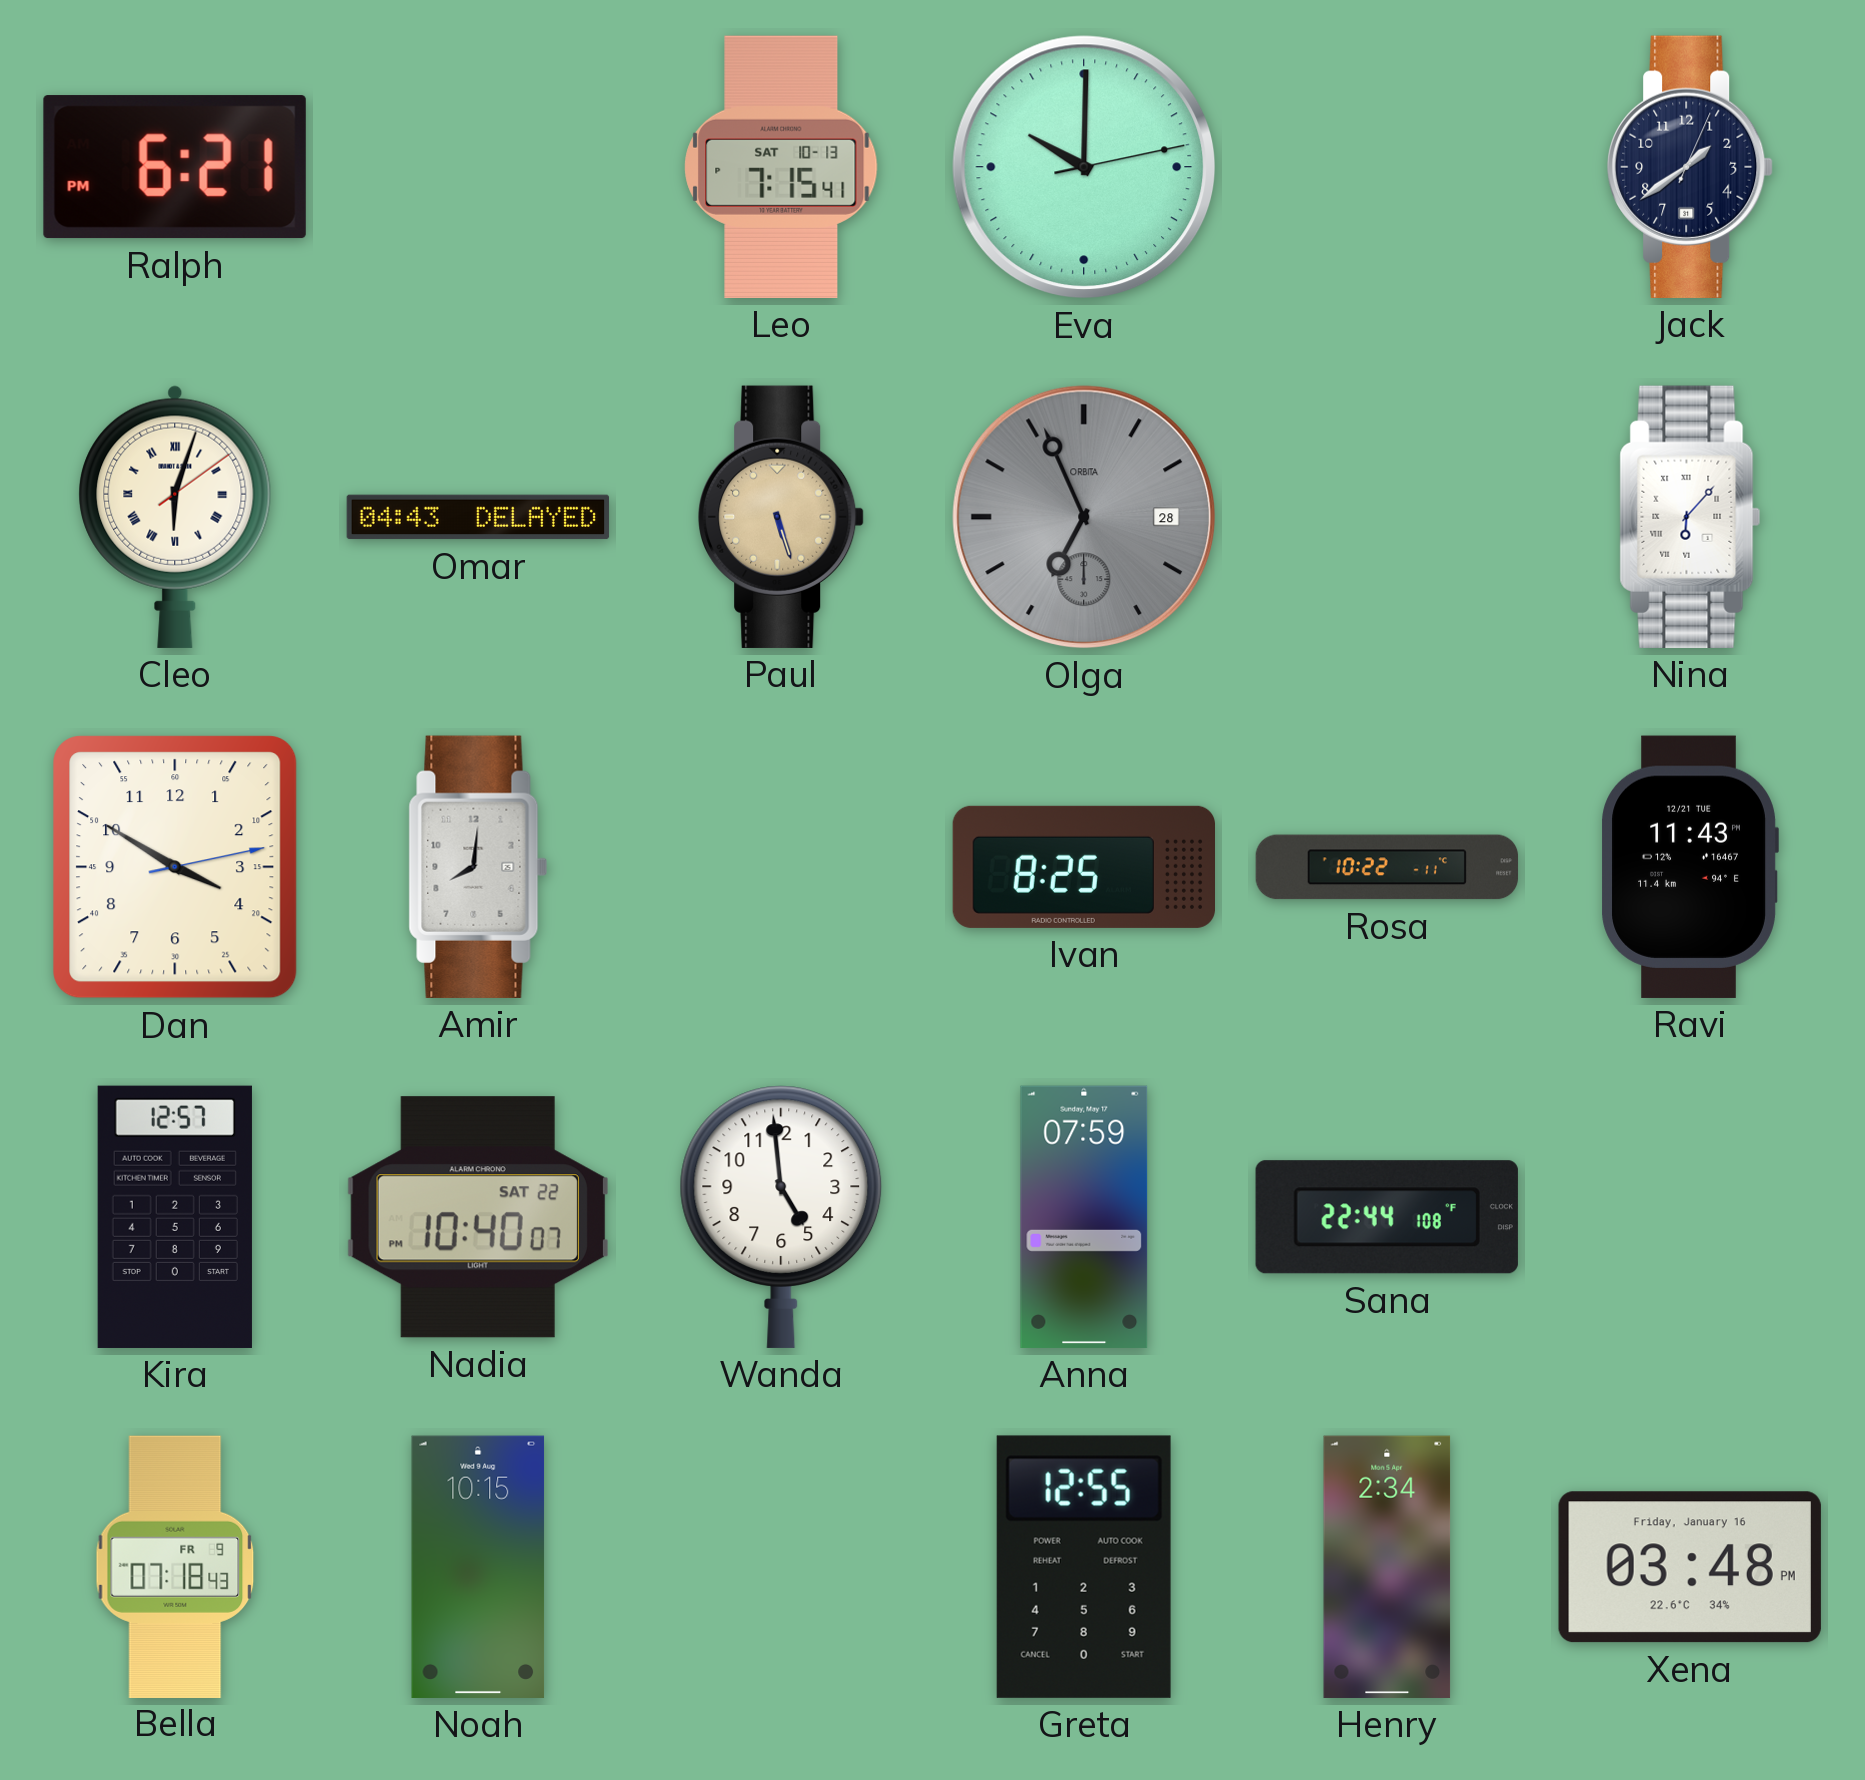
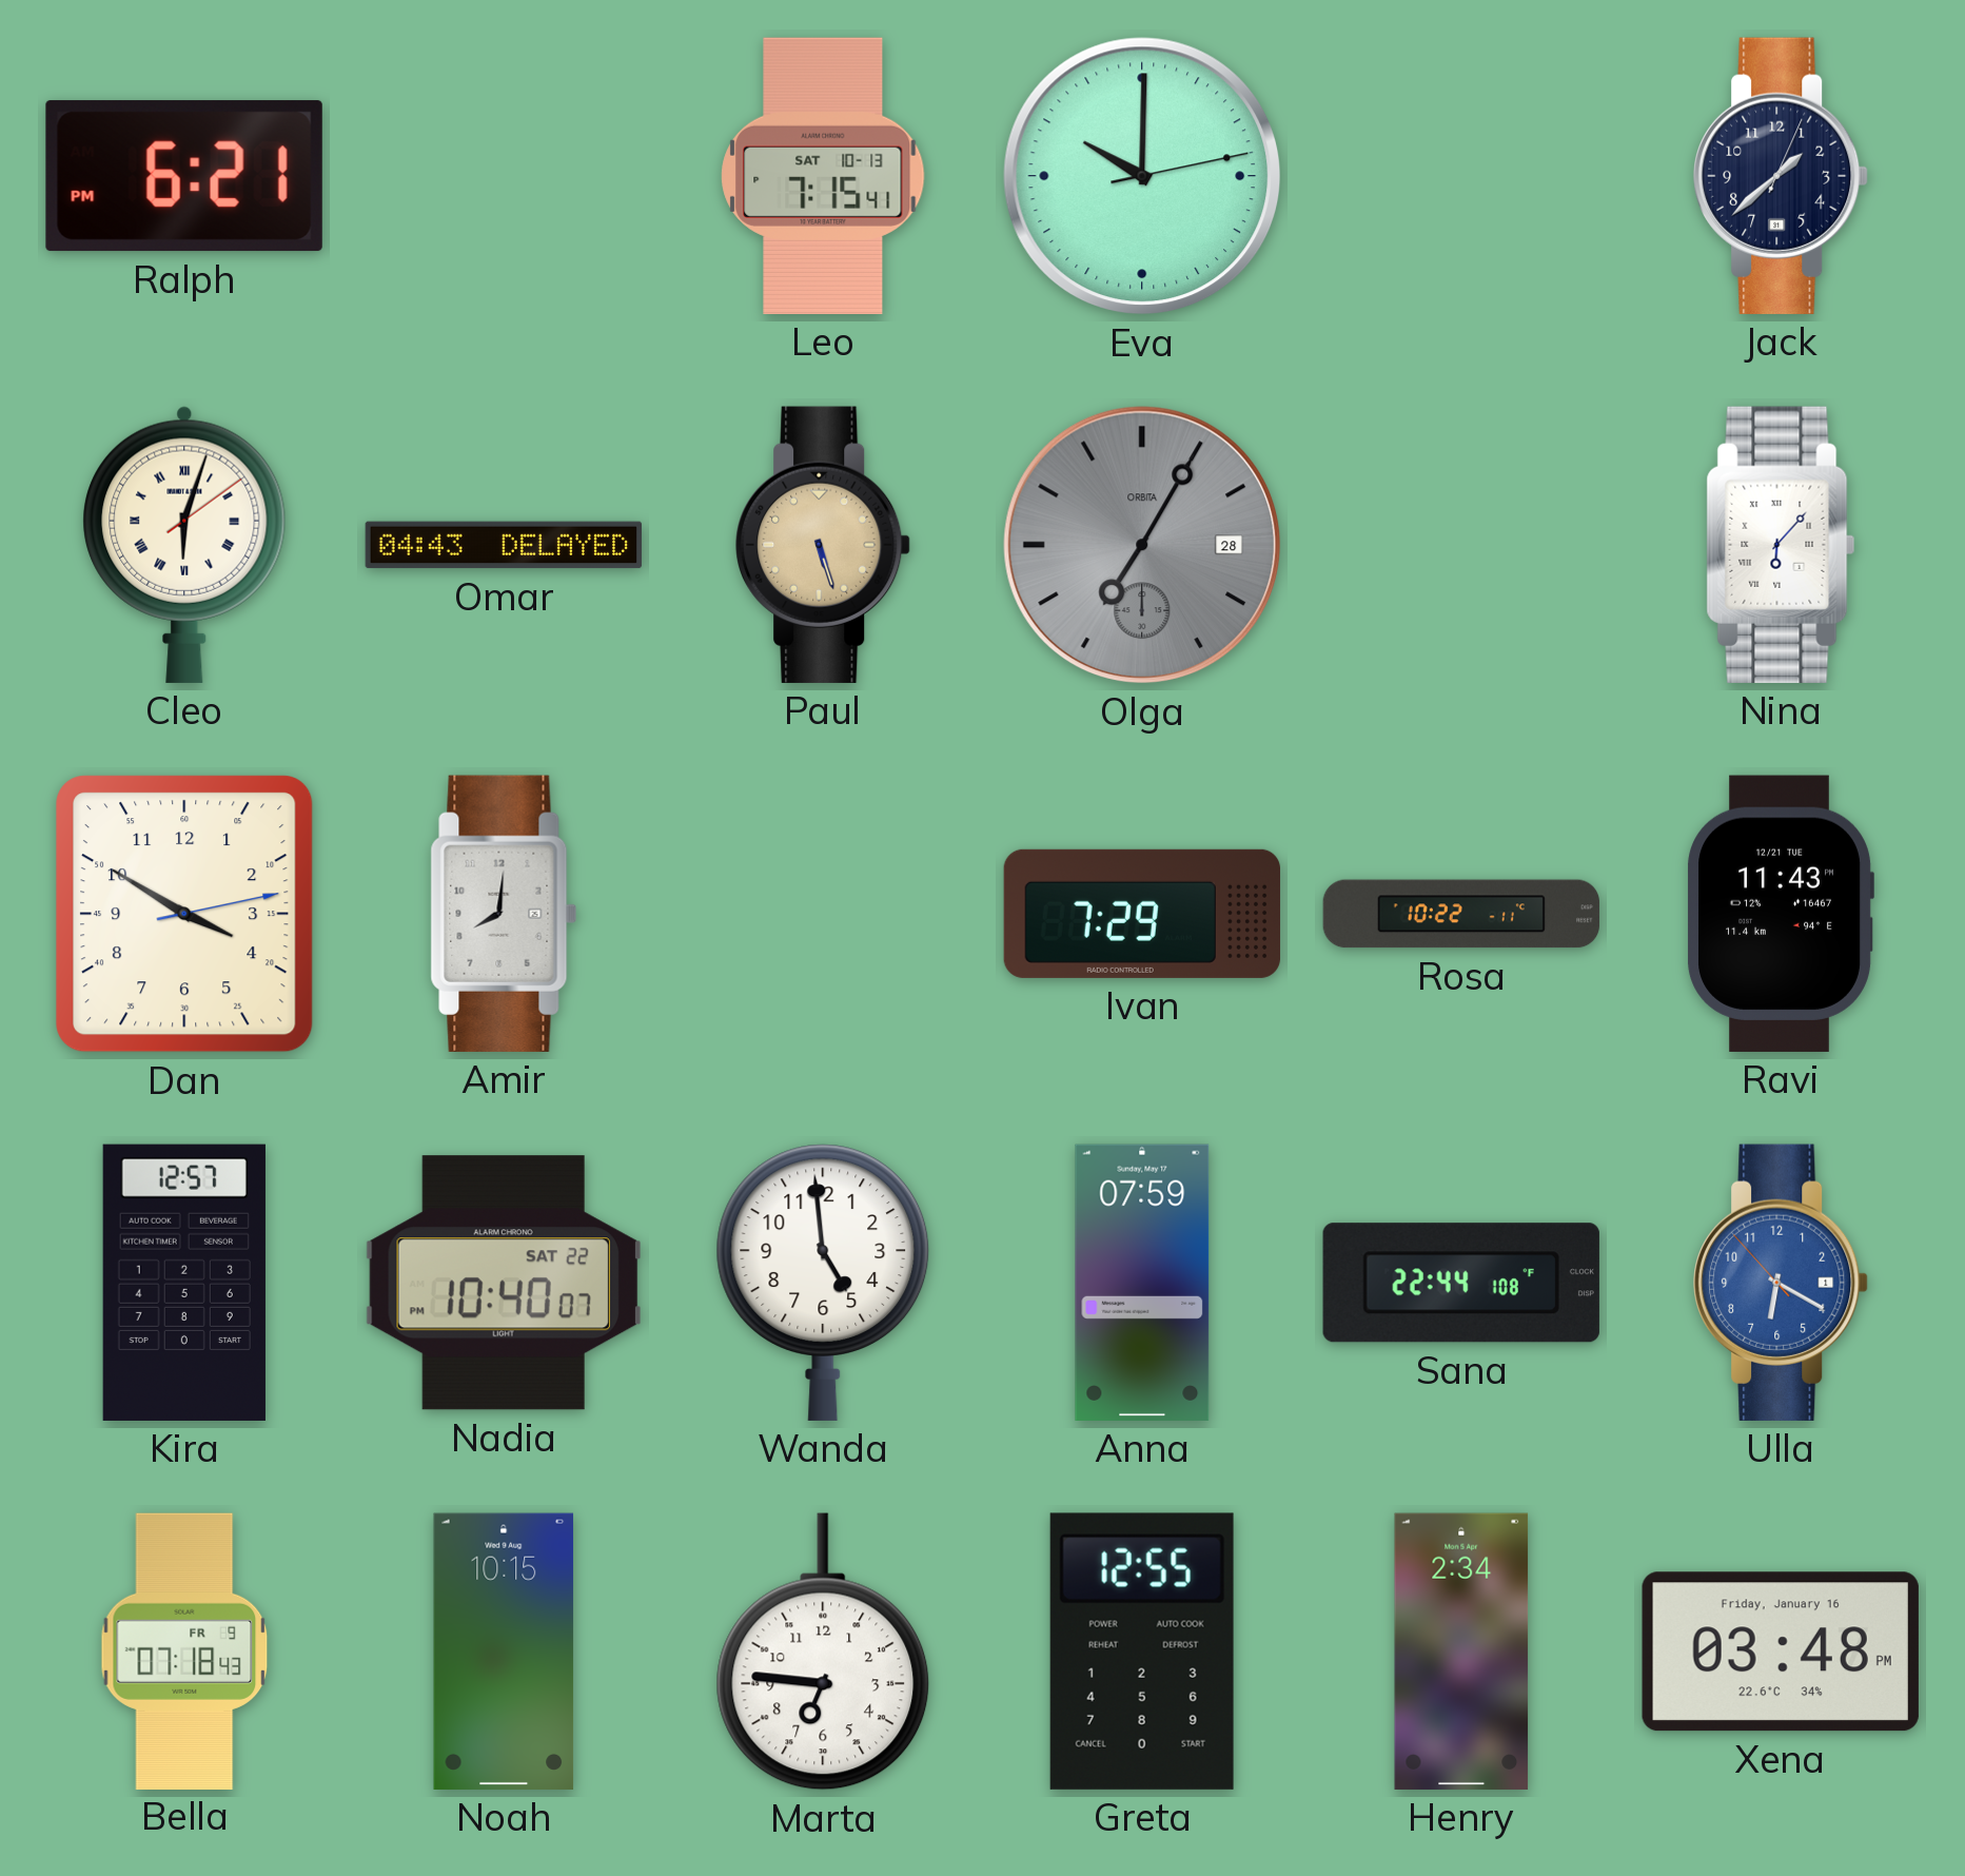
Jack: 1:39 -> 1:38 (1781, 176)
Olga: 6:56 -> 7:05 (1142, 545)
Ivan: 8:25 -> 7:29 (1141, 914)
Ulla: none -> 6:19 (1781, 1283)
Marta: none -> 6:46 (823, 1652)
